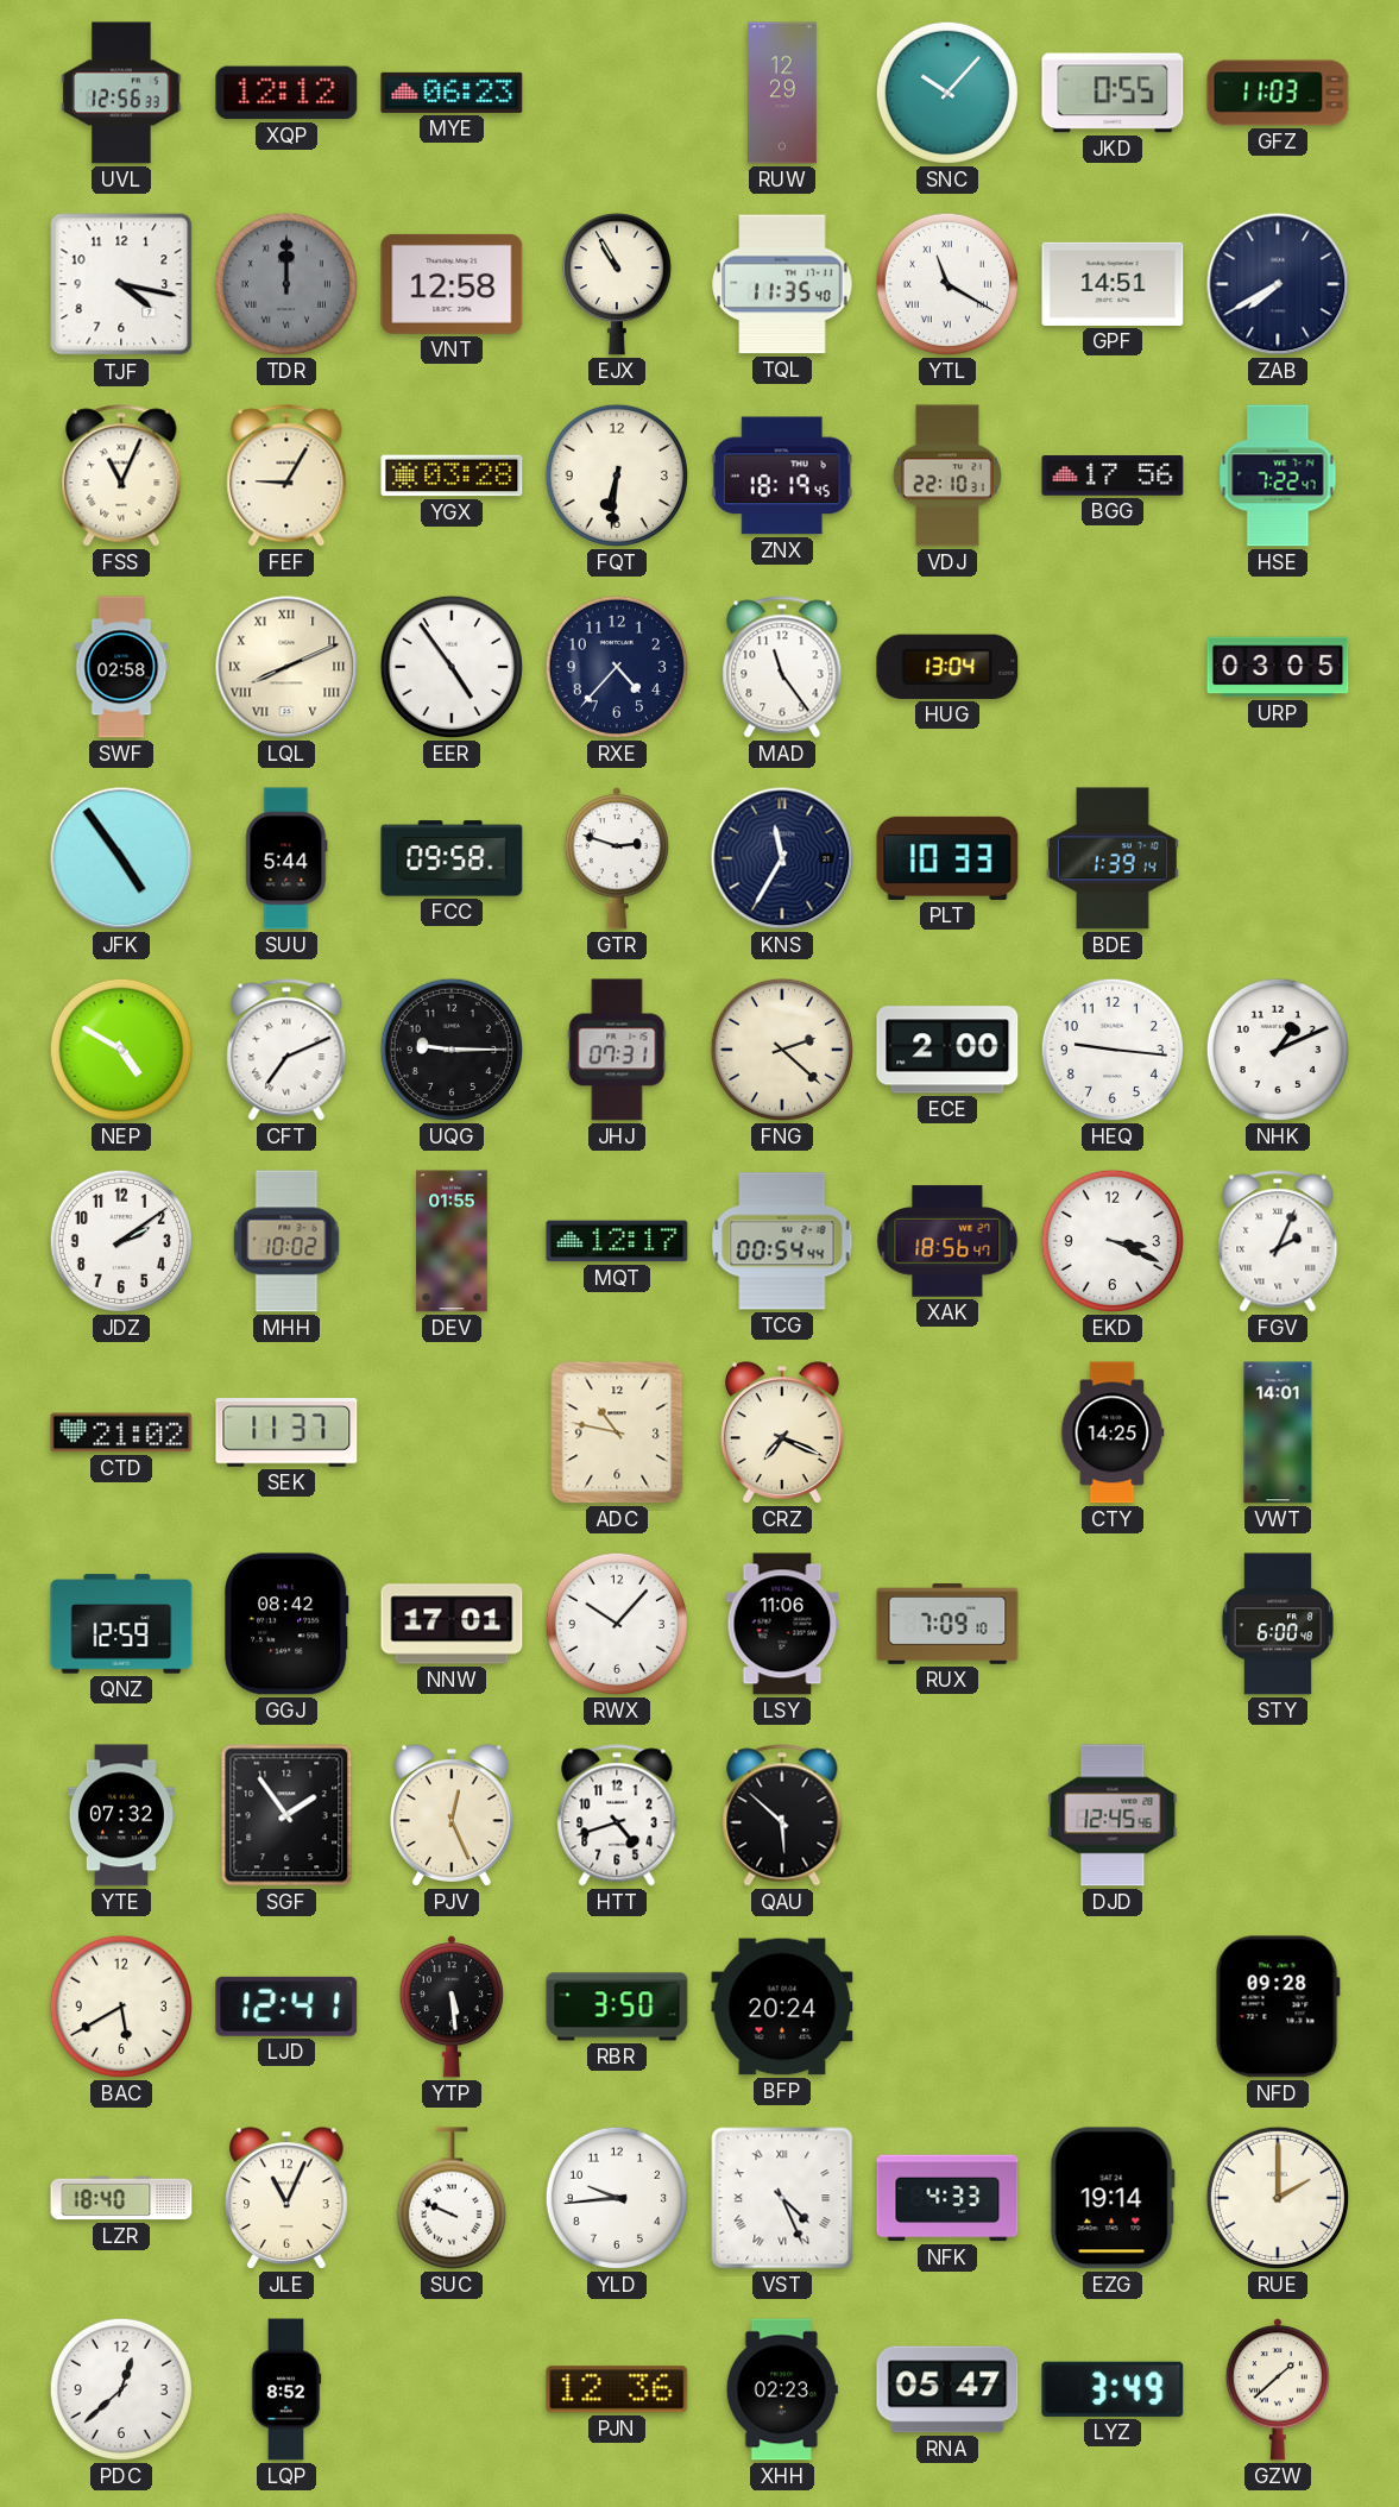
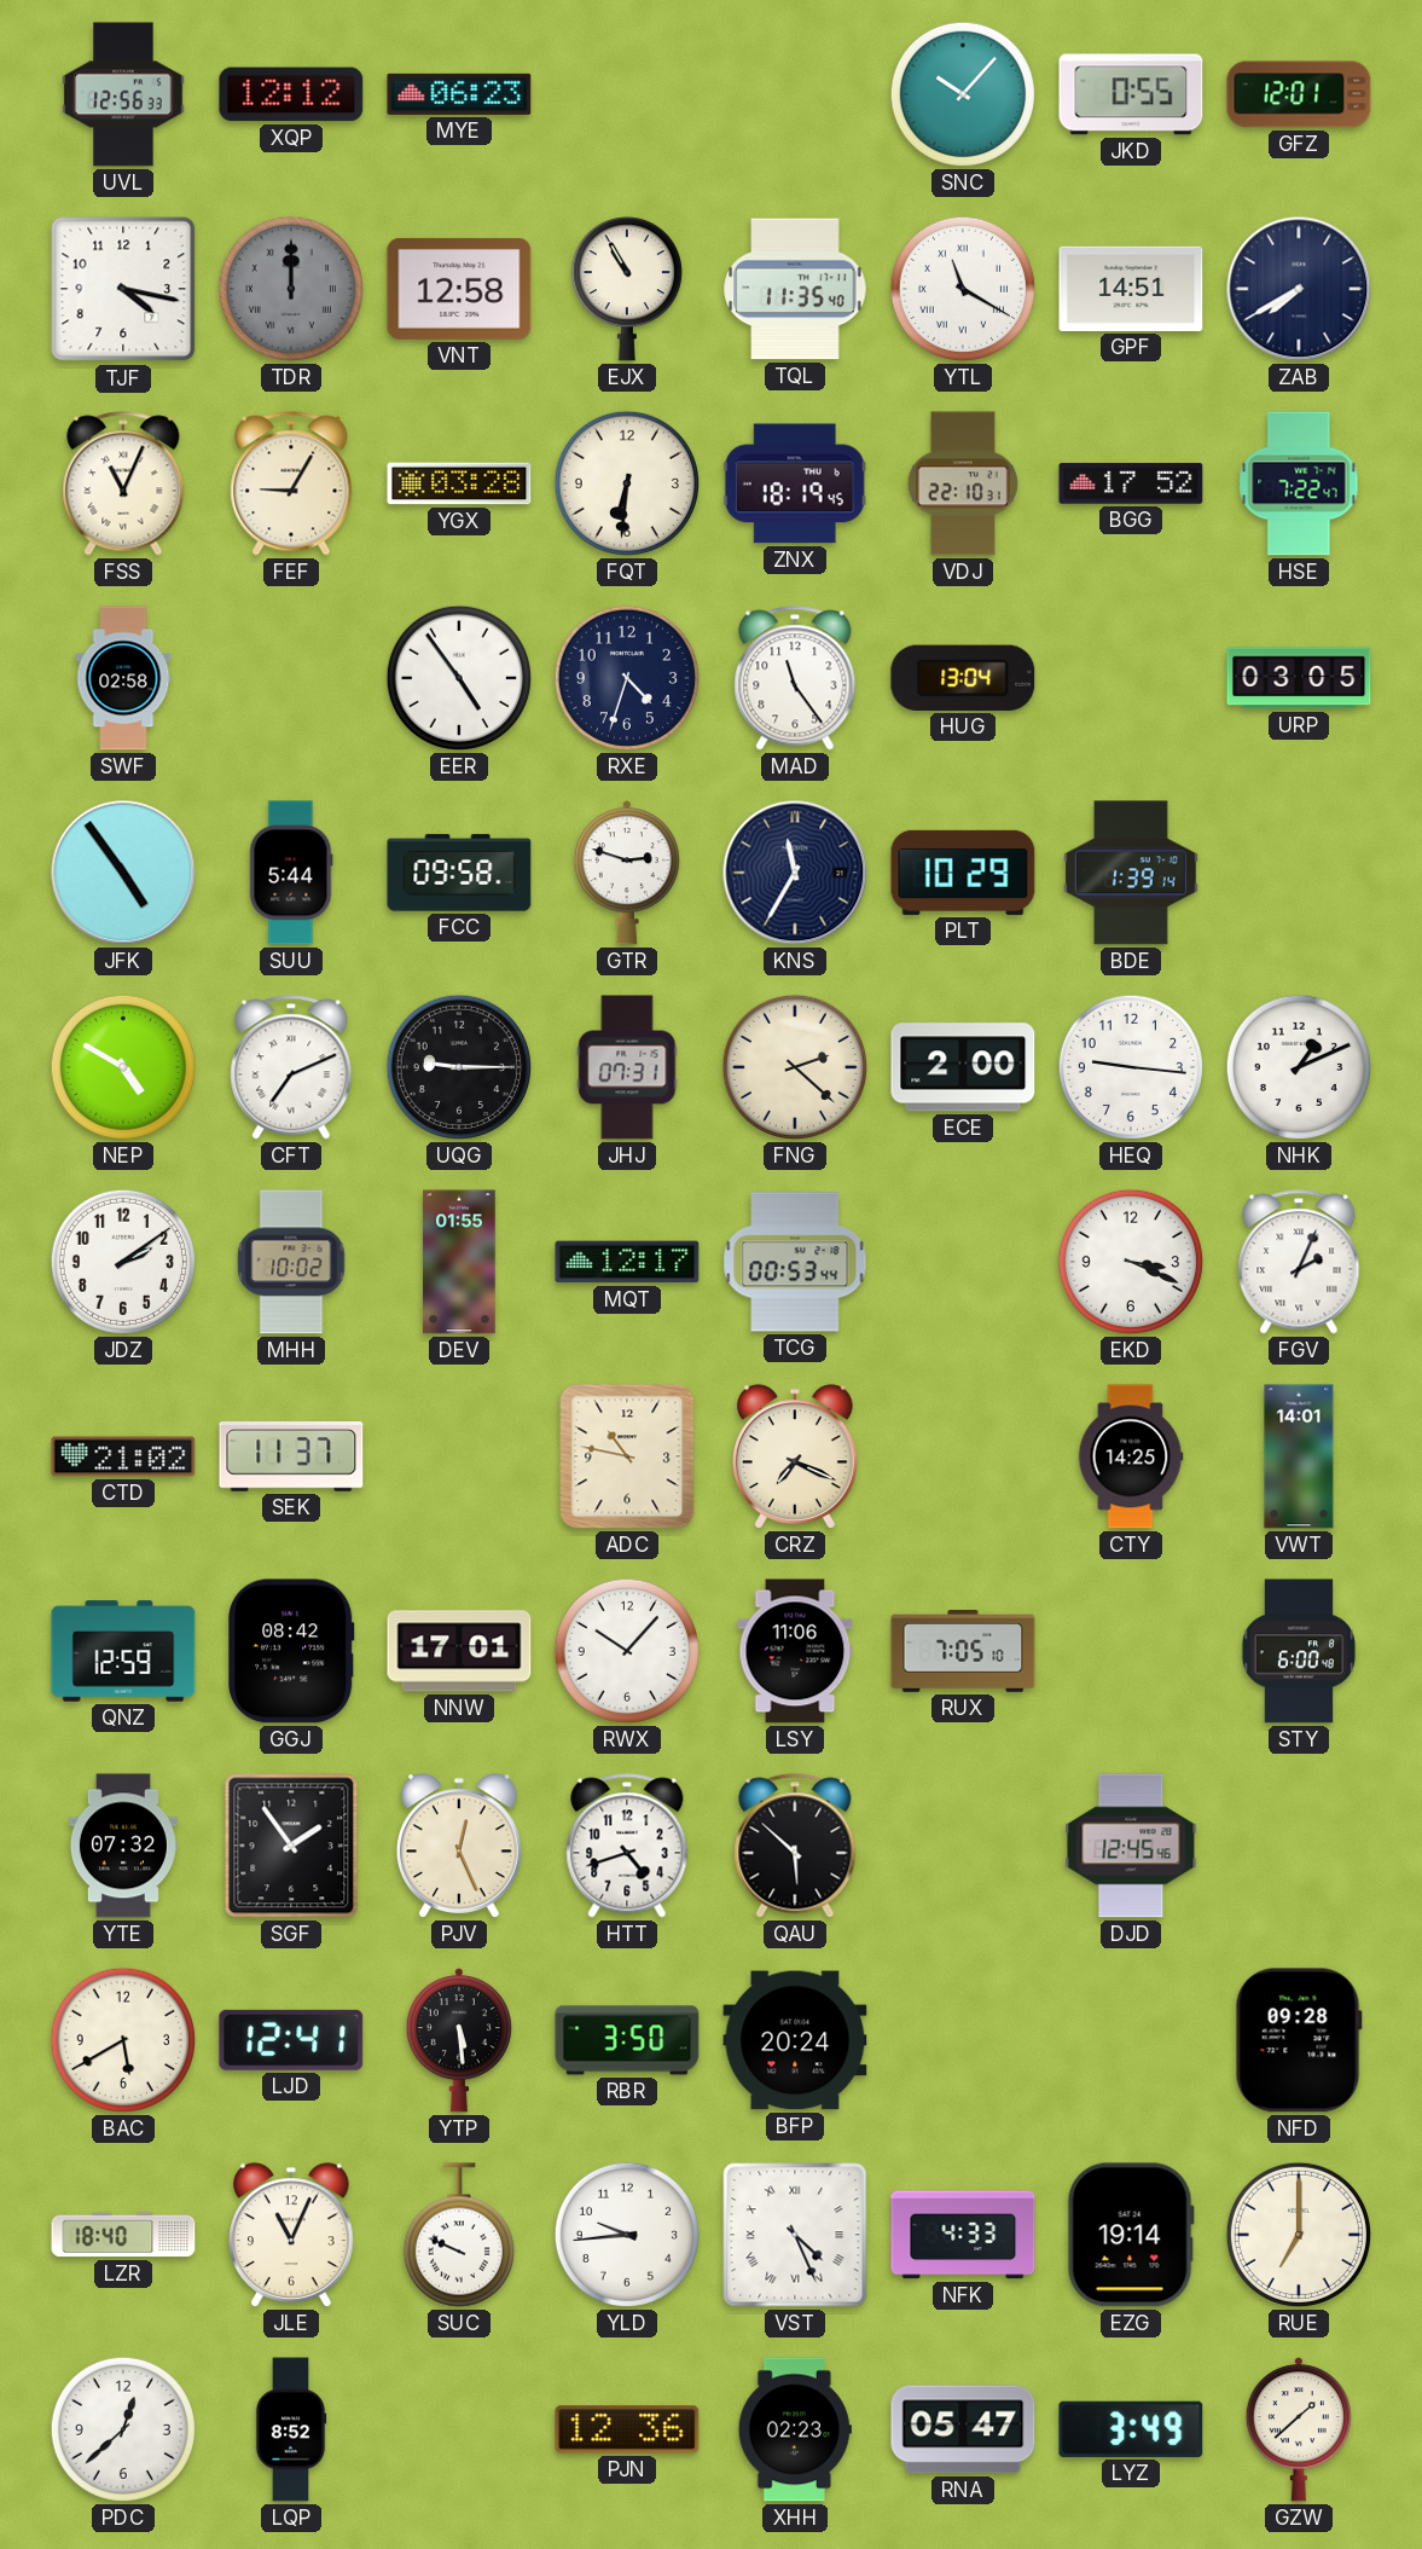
RUW: 12:29 -> none (782, 93)
GFZ: 11:03 -> 12:01 (1299, 94)
BGG: 17:56 -> 17:52 (1131, 483)
LQL: 8:11 -> none (286, 667)
RXE: 4:37 -> 4:33 (627, 678)
PLT: 10:33 -> 10:29 (963, 873)
TCG: 00:54 -> 00:53 (795, 1262)
XAK: 18:56 -> none (947, 1241)
RUX: 7:09 -> 7:05 (963, 1652)
RUE: 2:00 -> 7:00 (1299, 2235)
